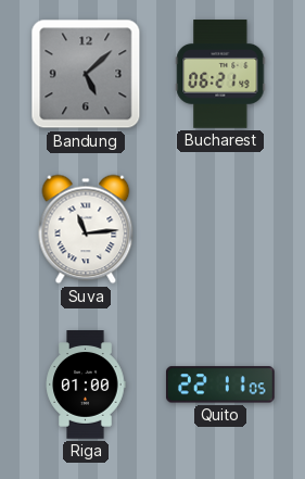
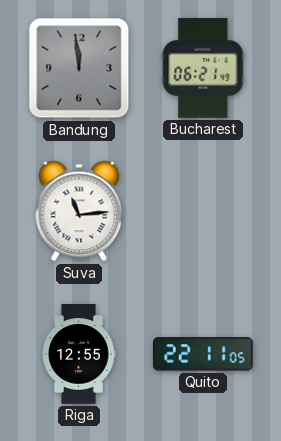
Bandung: 5:08 -> 11:59 (79, 68)
Riga: 01:00 -> 12:55 (79, 354)
